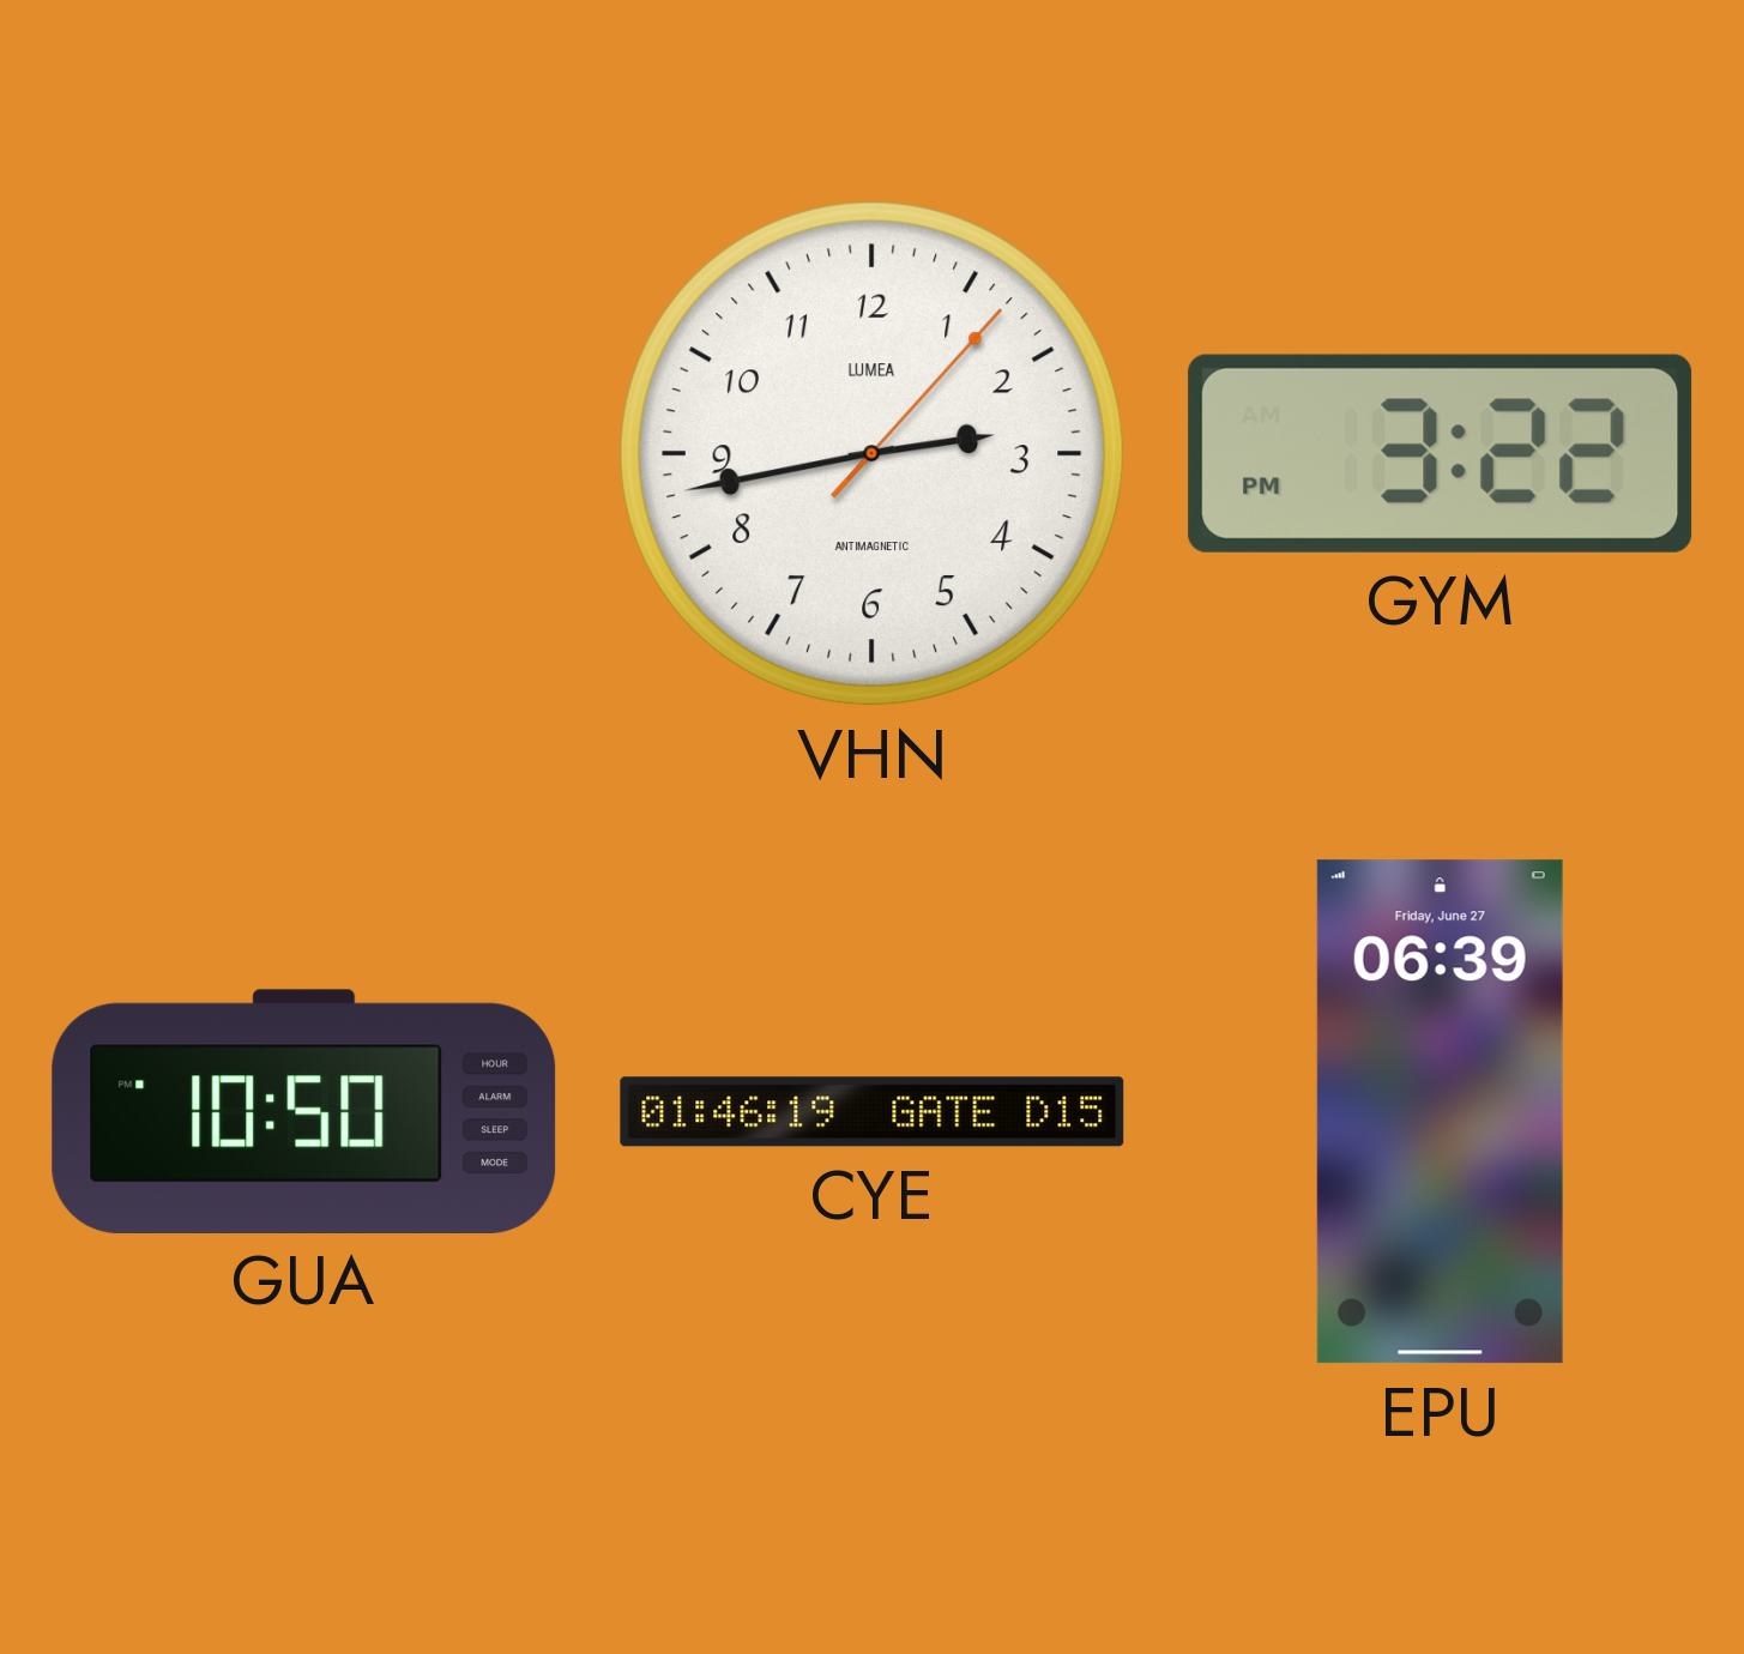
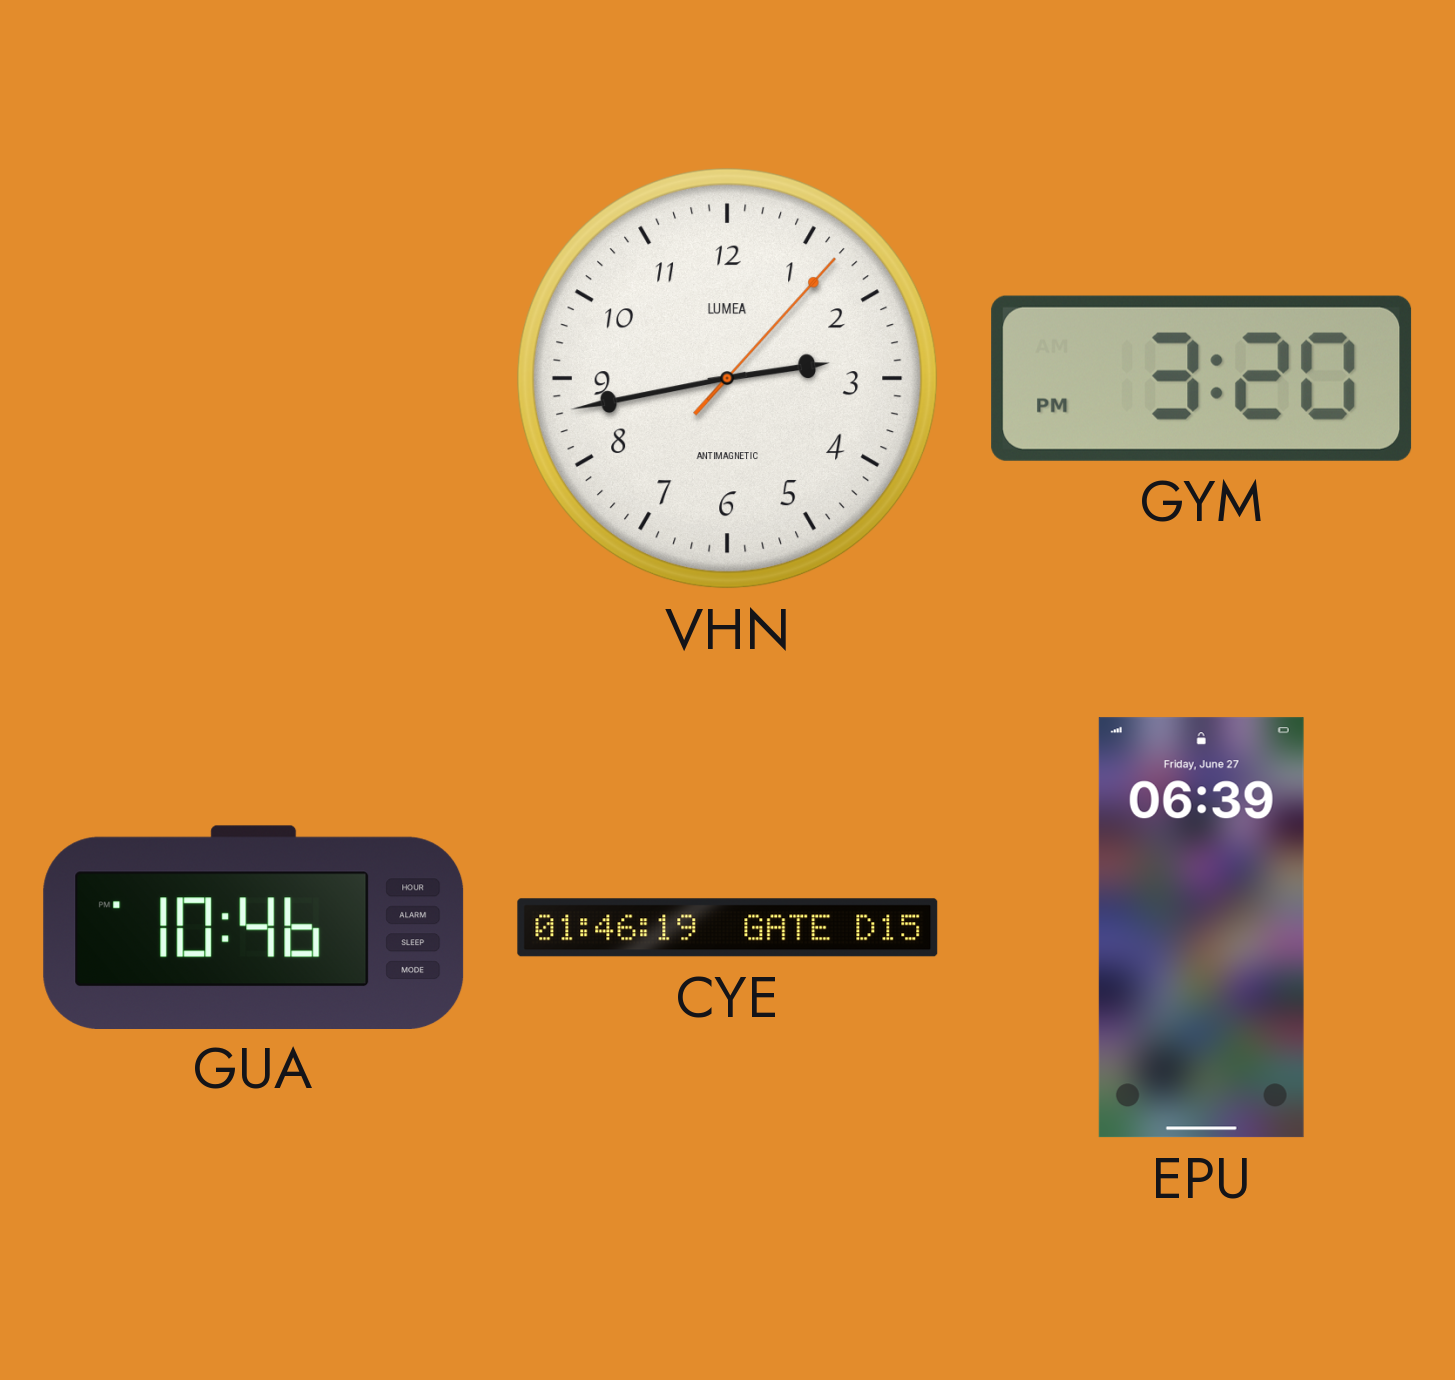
GYM: 3:22 -> 3:20 (1202, 378)
GUA: 10:50 -> 10:46 (254, 927)
